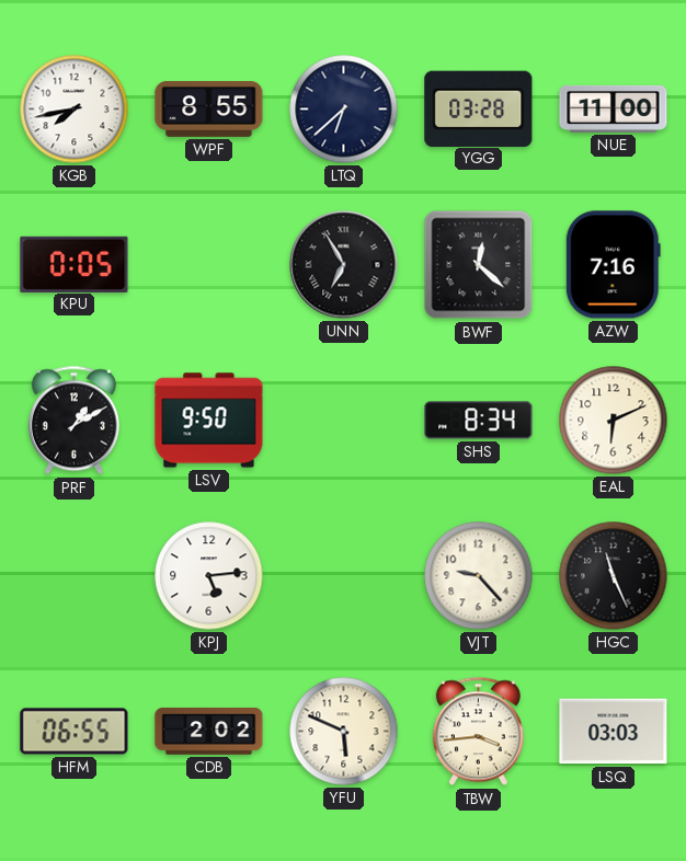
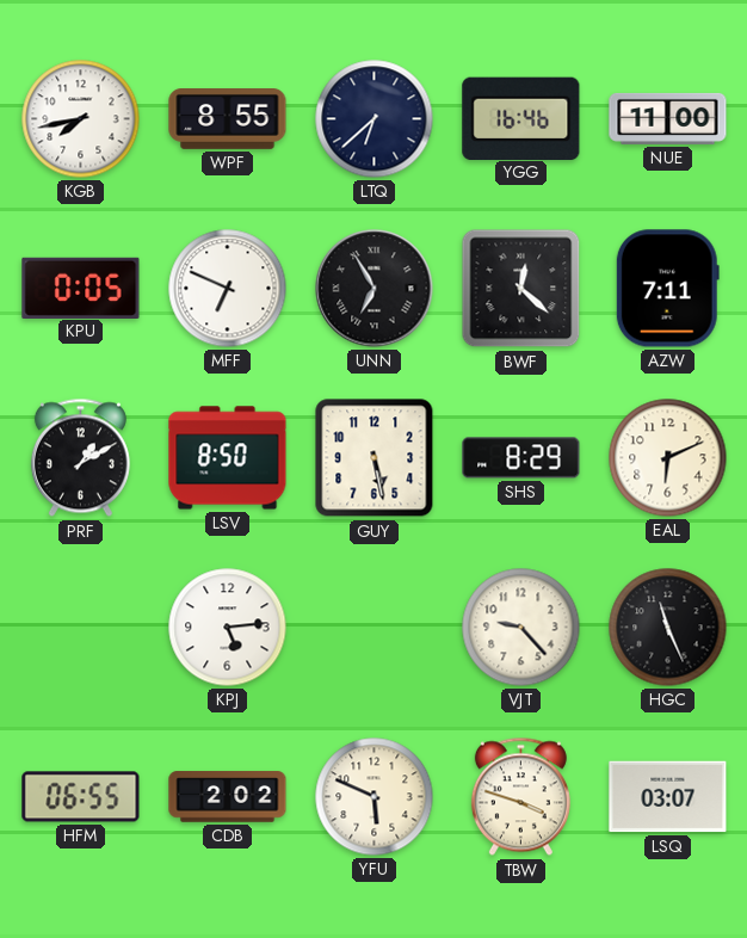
YGG: 03:28 -> 16:46 (521, 118)
MFF: none -> 6:49 (228, 289)
AZW: 7:16 -> 7:11 (667, 289)
LSV: 9:50 -> 8:50 (228, 458)
GUY: none -> 5:28 (375, 458)
SHS: 8:34 -> 8:29 (521, 458)
TBW: 3:44 -> 3:48 (520, 797)
LSQ: 03:03 -> 03:07 (668, 797)
